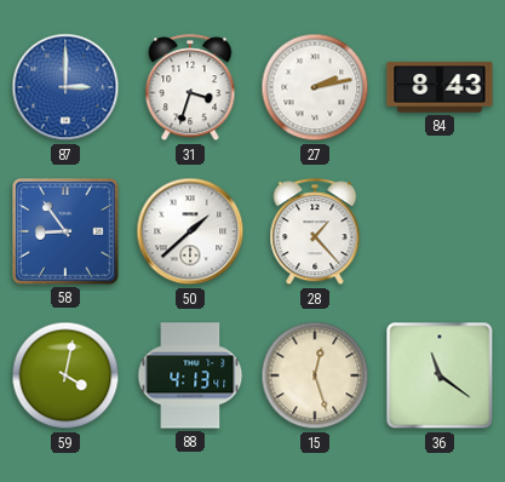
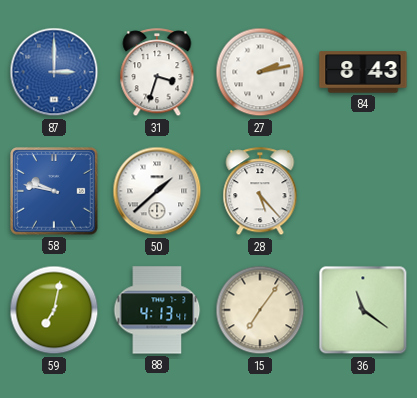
58: 8:54 -> 9:47 (54, 191)
28: 1:23 -> 5:23 (260, 192)
59: 4:02 -> 7:02 (54, 310)
15: 12:27 -> 7:06 (260, 310)
